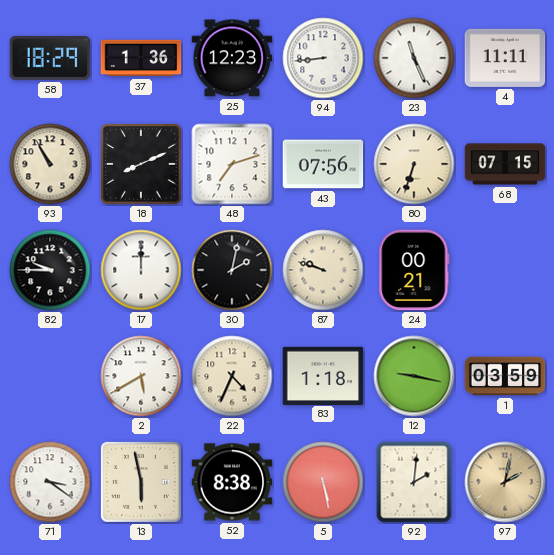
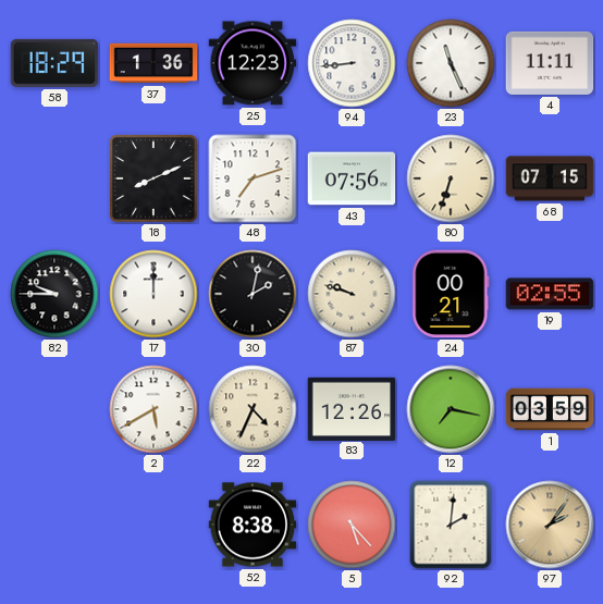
93: 10:55 -> none (50, 164)
19: none -> 02:55 (550, 294)
83: 1:18 -> 12:26 (352, 408)
12: 9:17 -> 7:17 (451, 409)
71: 3:21 -> none (50, 482)
13: 5:58 -> none (141, 482)
5: 5:28 -> 5:23 (352, 525)
97: 2:02 -> 2:06 (550, 525)
